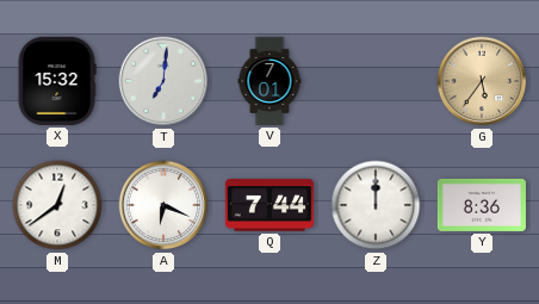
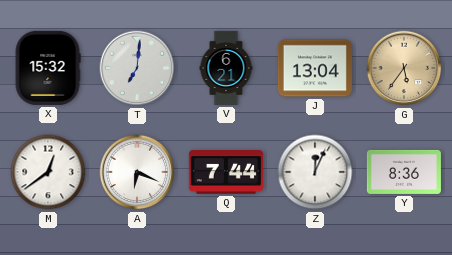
V: 7:01 -> 6:21 (226, 68)
J: none -> 13:04 (315, 68)
Z: 12:00 -> 12:04 (315, 172)
